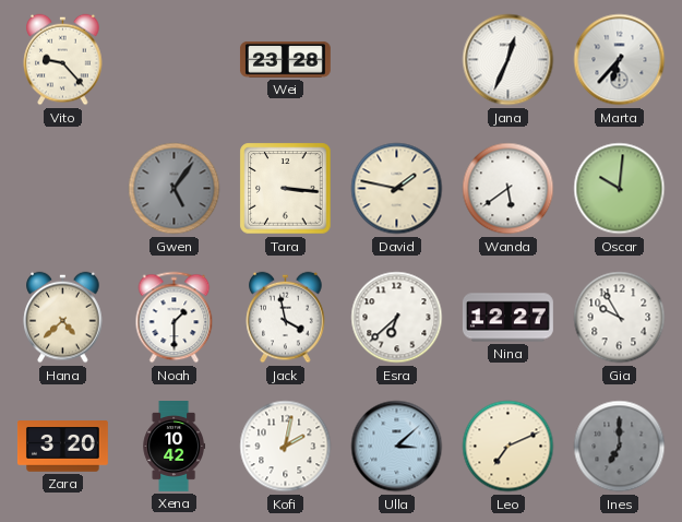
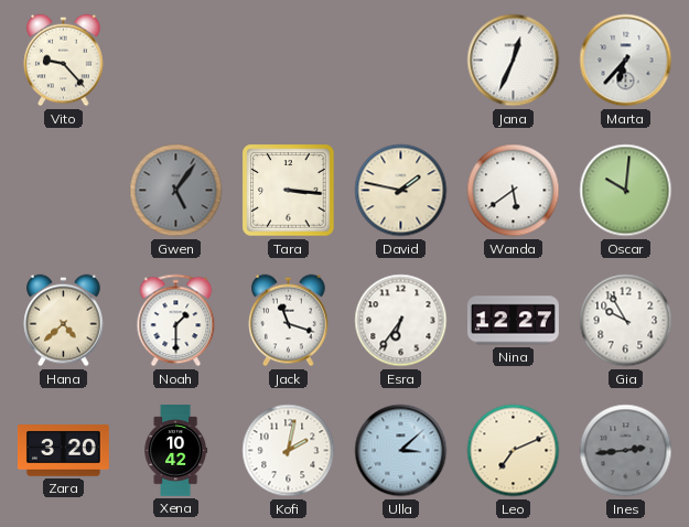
Wei: 23:28 -> none (285, 59)
Jack: 3:58 -> 11:18 (289, 321)
Esra: 6:38 -> 6:36 (401, 321)
Ines: 7:00 -> 2:44 (626, 451)
